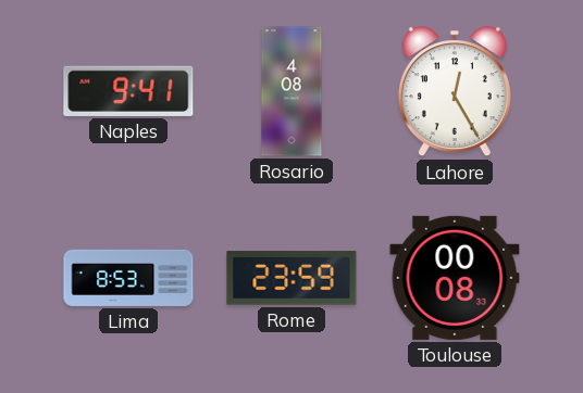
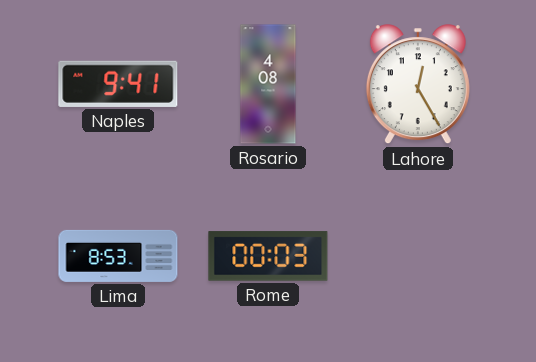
Rome: 23:59 -> 00:03 (268, 256)
Toulouse: 00:08 -> none (455, 278)
